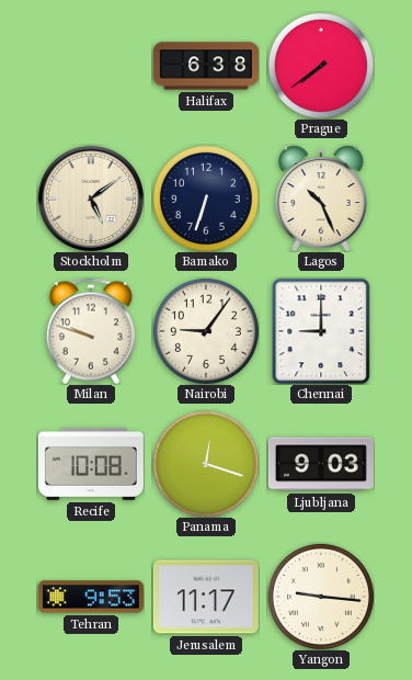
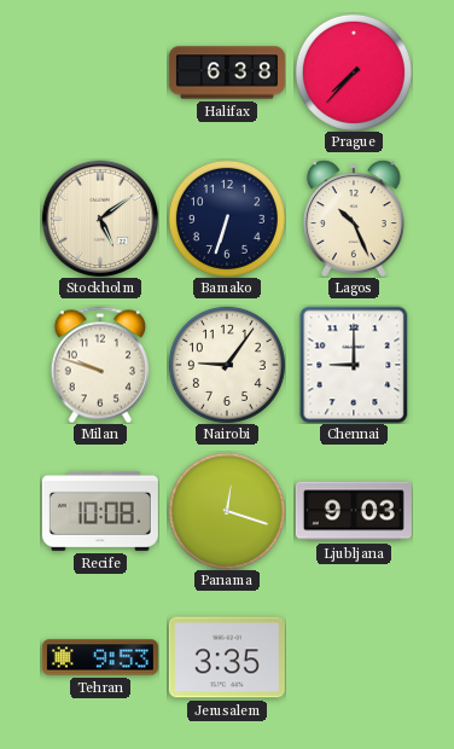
Prague: 7:39 -> 7:37 (354, 72)
Jerusalem: 11:17 -> 3:35 (227, 657)
Yangon: 9:16 -> none (321, 597)
